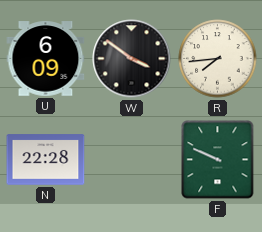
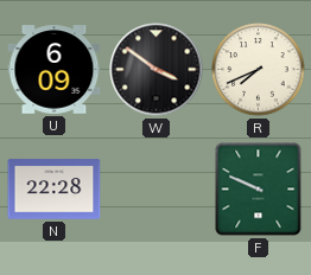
R: 7:44 -> 7:41 (259, 70)
